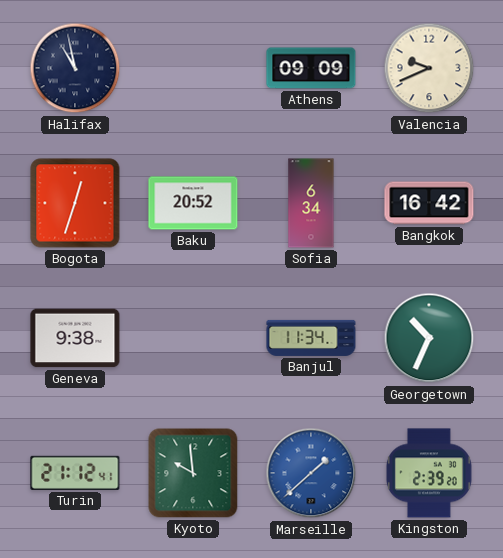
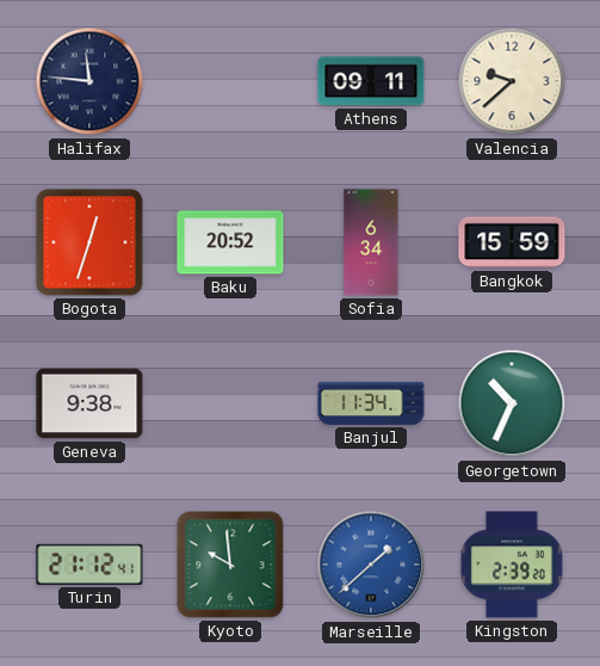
Halifax: 10:58 -> 11:46 (89, 81)
Athens: 09:09 -> 09:11 (371, 81)
Valencia: 9:41 -> 9:38 (512, 81)
Bangkok: 16:42 -> 15:59 (512, 242)
